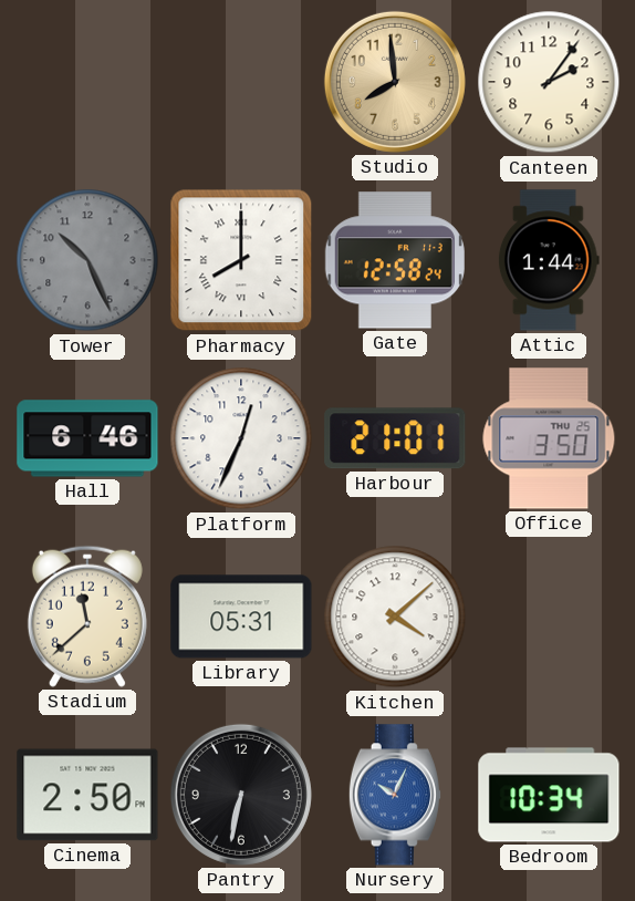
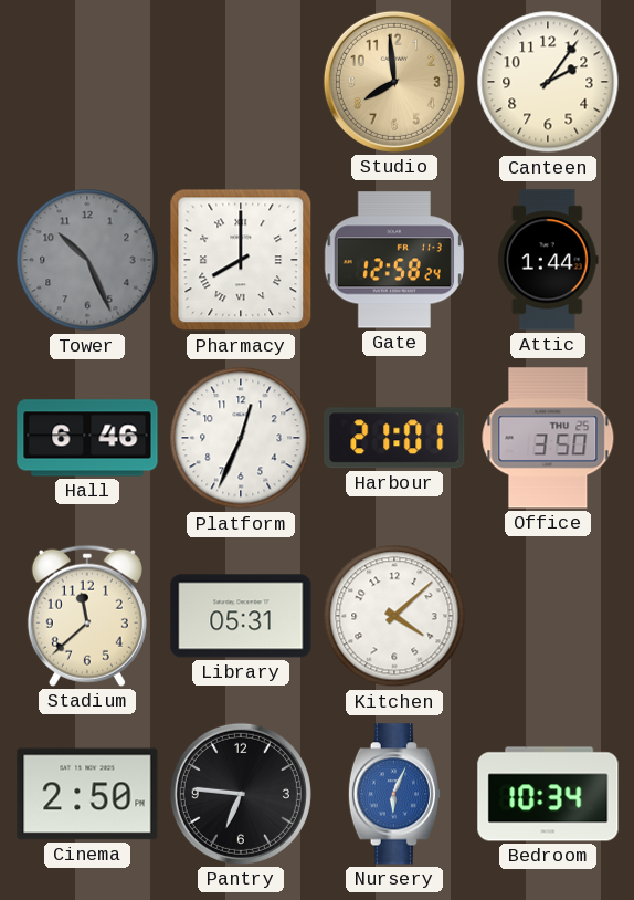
Pantry: 6:32 -> 6:46 (241, 794)
Nursery: 10:04 -> 6:04 (394, 794)
